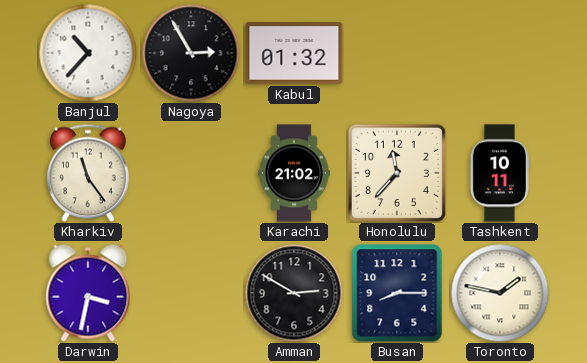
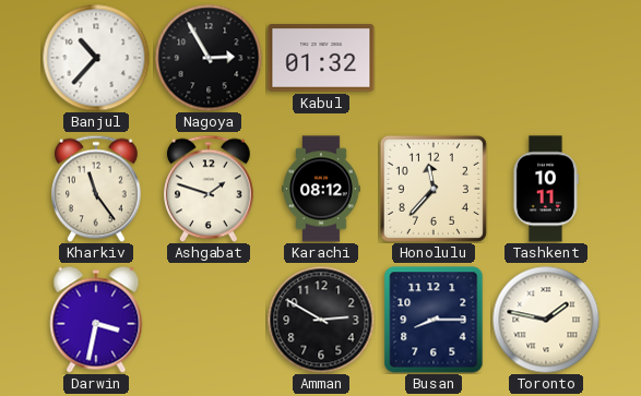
Ashgabat: none -> 1:48 (210, 189)
Karachi: 21:02 -> 08:12 (321, 189)
